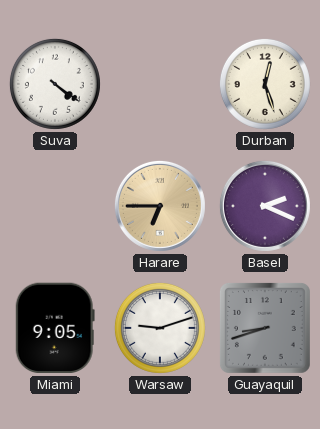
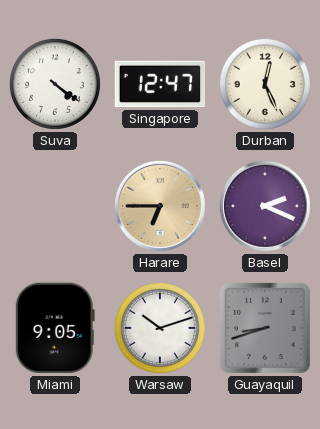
Singapore: none -> 12:47 (160, 84)
Durban: 12:27 -> 12:26 (265, 84)
Warsaw: 9:12 -> 10:12 (160, 328)
